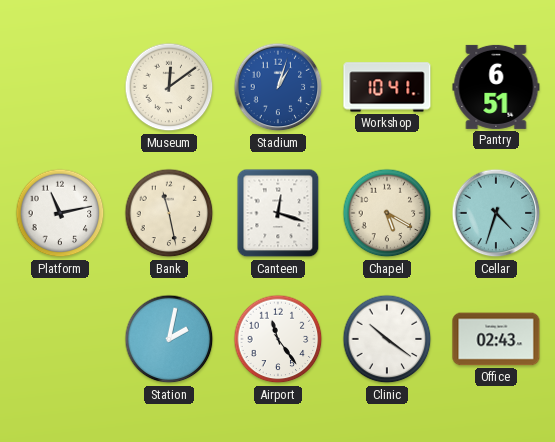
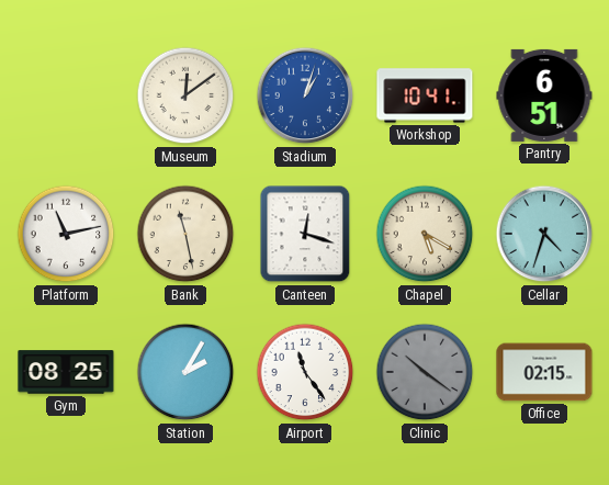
Gym: none -> 08:25 (66, 372)
Station: 2:02 -> 2:05 (185, 372)
Clinic dial: white -> grey (425, 372)
Office: 02:43 -> 02:15 (544, 372)
